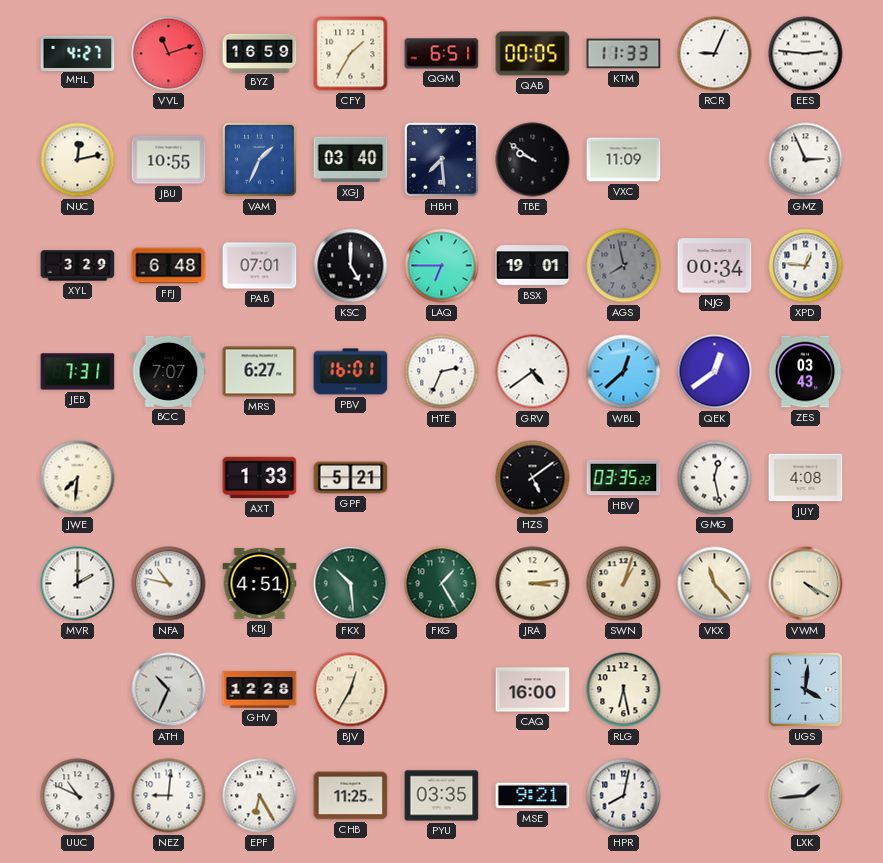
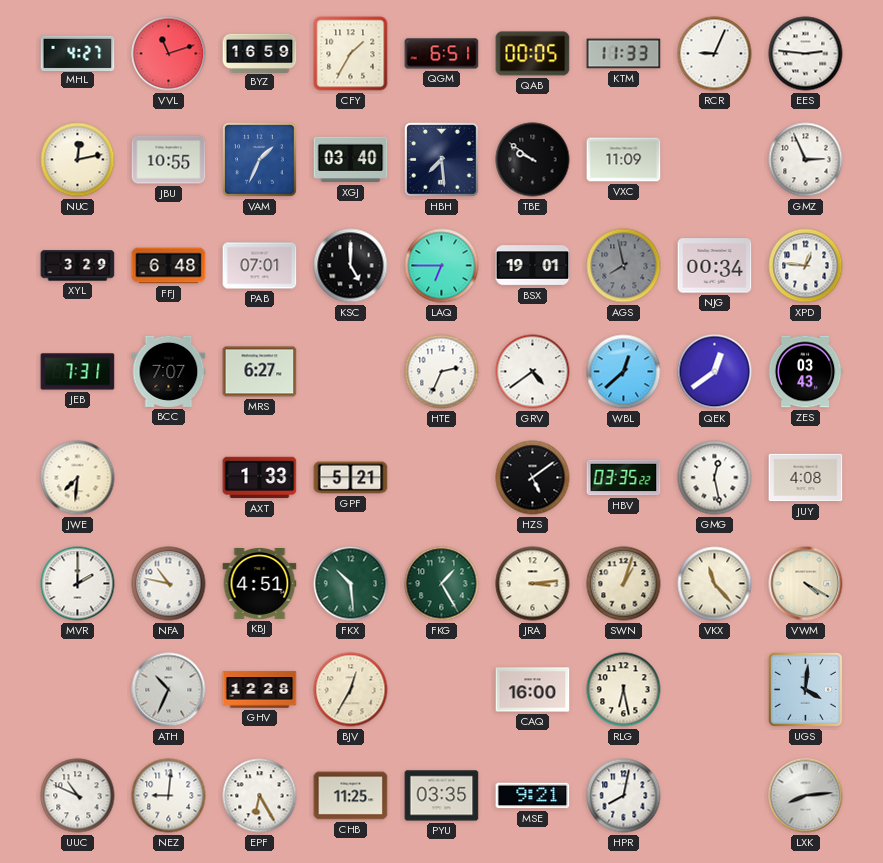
PBV: 16:01 -> none (351, 372)
LXK: 1:44 -> 8:14 (806, 796)
